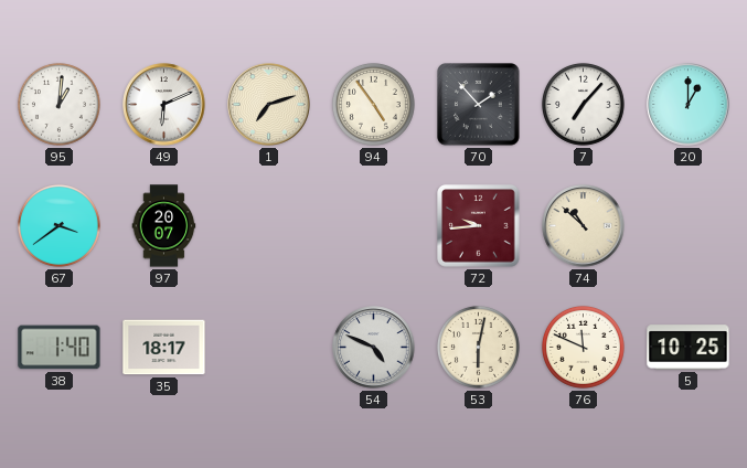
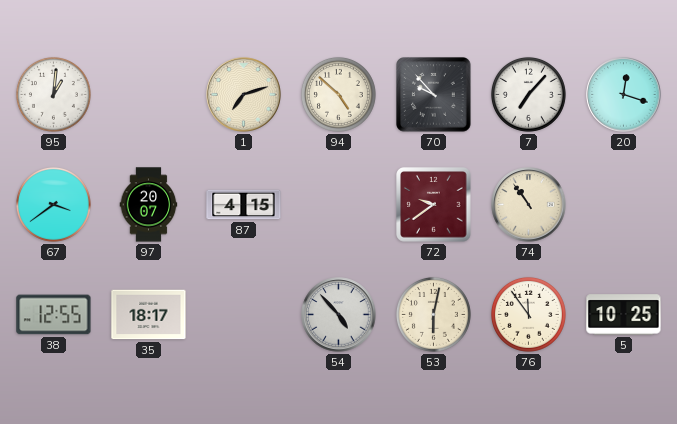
49: 6:11 -> none (164, 105)
94: 4:54 -> 4:52 (338, 94)
70: 1:53 -> 9:53 (434, 95)
20: 1:00 -> 12:18 (624, 95)
87: none -> 4:15 (244, 205)
72: 9:44 -> 9:39 (434, 205)
74: 10:52 -> 10:54 (529, 205)
38: 1:40 -> 12:55 (54, 315)
54: 4:49 -> 4:53 (339, 315)
76: 11:49 -> 11:54 (528, 314)
